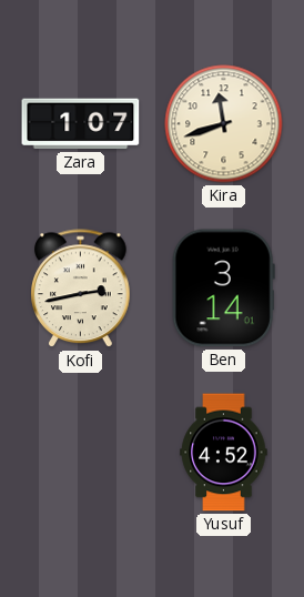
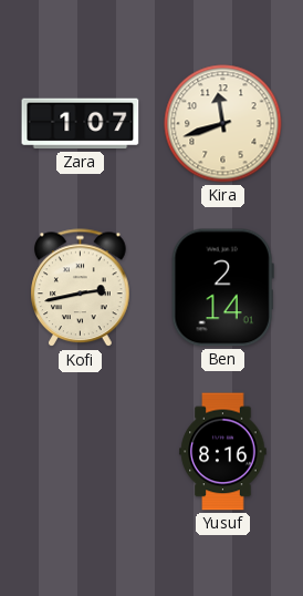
Ben: 3:14 -> 2:14 (222, 288)
Yusuf: 4:52 -> 8:16 (223, 452)
